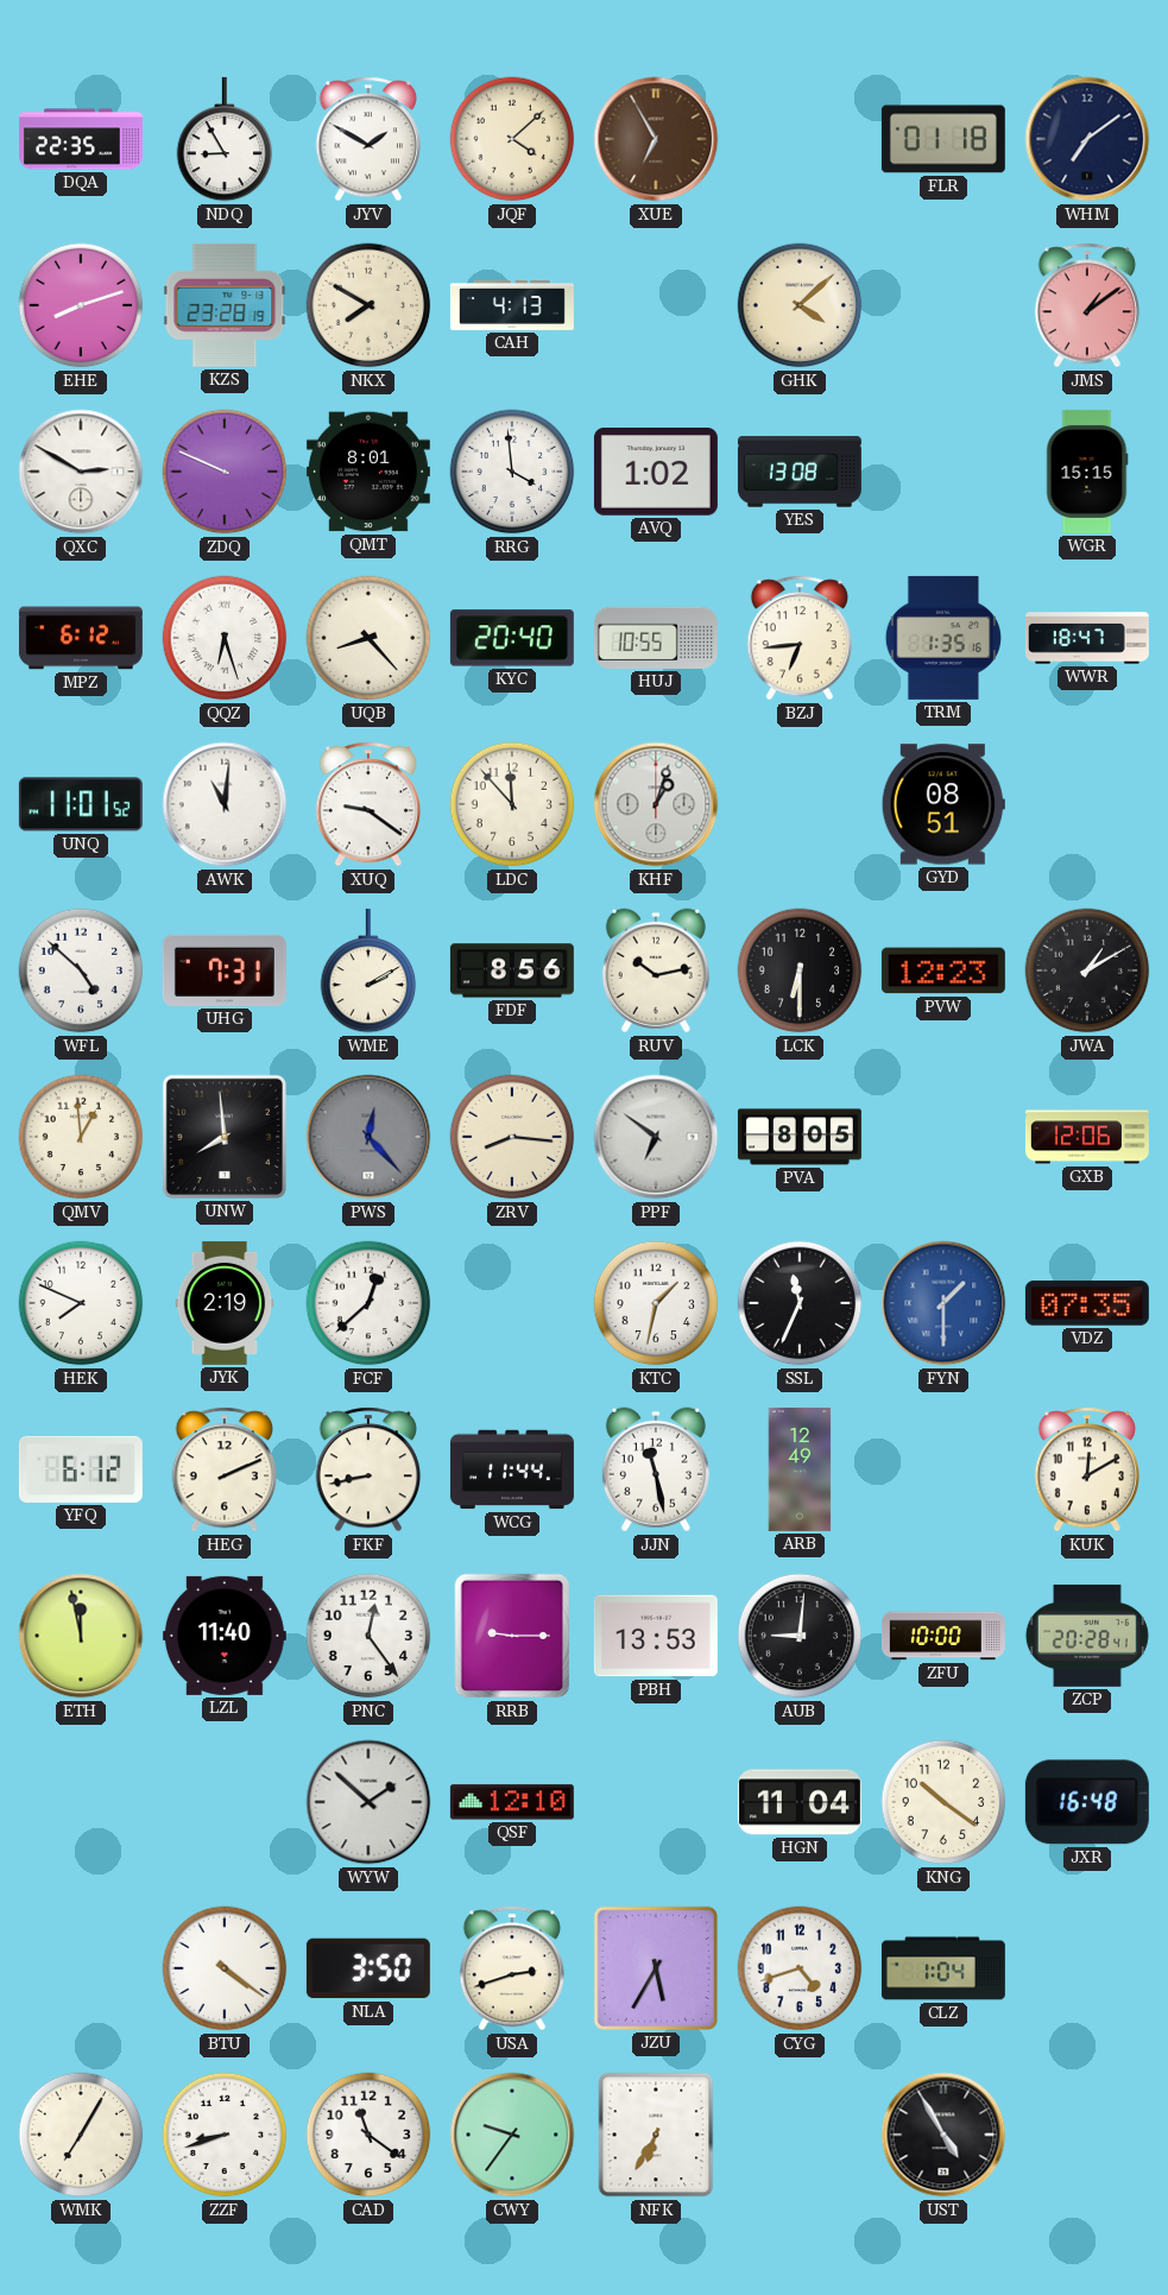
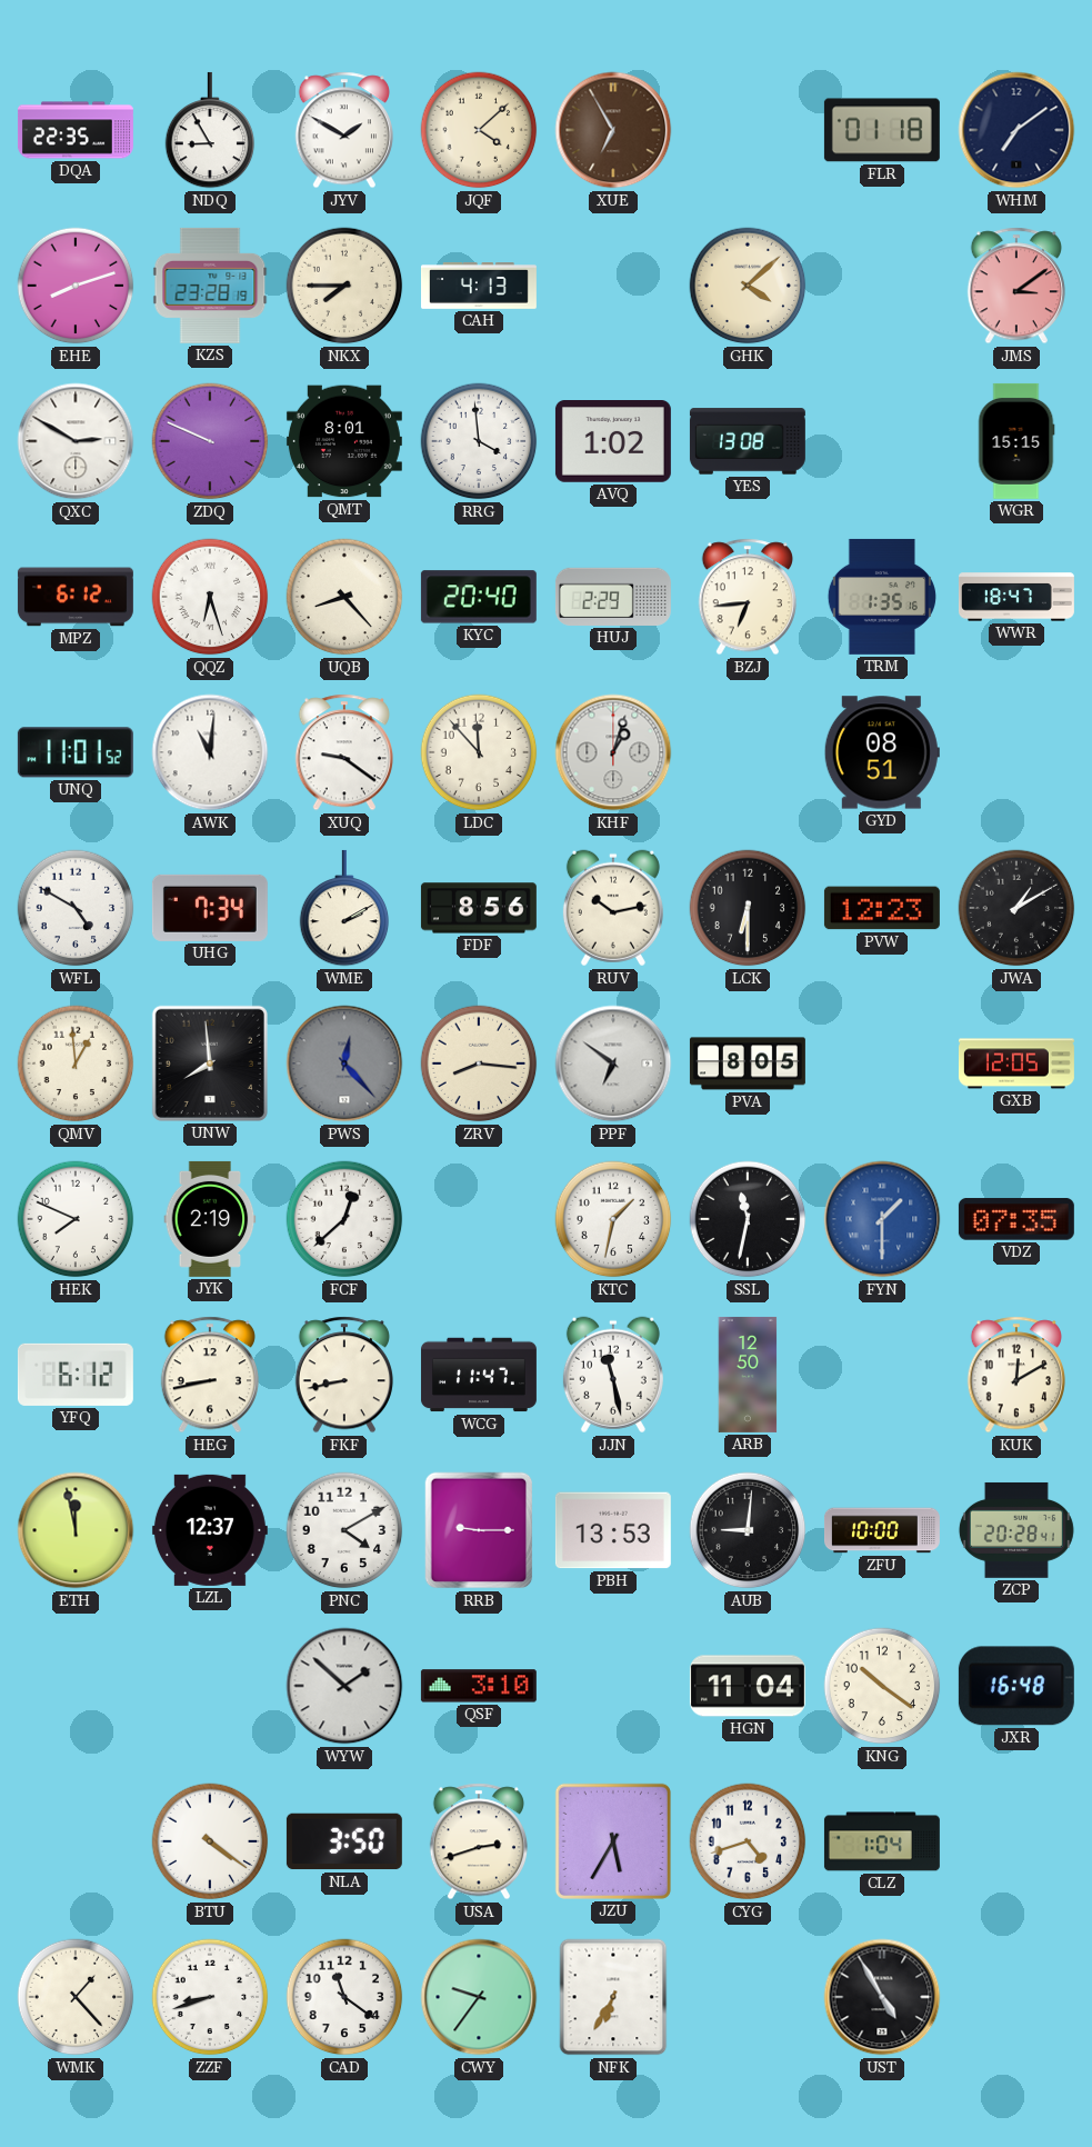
NKX: 7:50 -> 7:45 (344, 286)
JMS: 1:09 -> 3:09 (1015, 286)
HUJ: 10:55 -> 2:29 (613, 597)
WFL: 4:52 -> 4:50 (76, 908)
UHG: 7:31 -> 7:34 (210, 908)
GXB: 12:06 -> 12:05 (1016, 1063)
SSL: 11:34 -> 11:32 (748, 1219)
HEG: 2:11 -> 8:43 (209, 1375)
WCG: 11:44 -> 11:47 (479, 1375)
ARB: 12:49 -> 12:50 (748, 1375)
LZL: 11:40 -> 12:37 (210, 1530)
PNC: 12:24 -> 4:10 (344, 1530)
QSF: 12:10 -> 3:10 (479, 1686)
WMK: 7:05 -> 1:23 (76, 1997)
